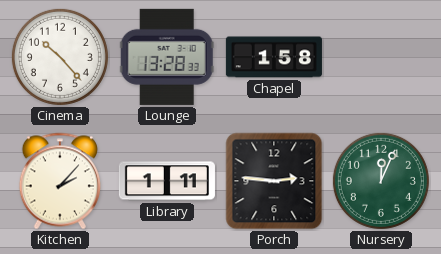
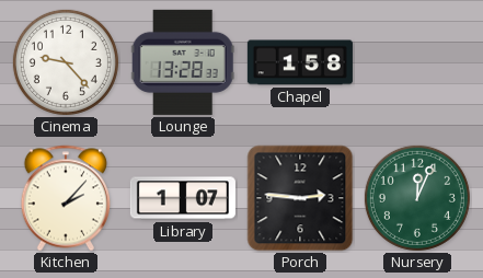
Cinema: 10:23 -> 9:23 (66, 62)
Library: 1:11 -> 1:07 (183, 198)
